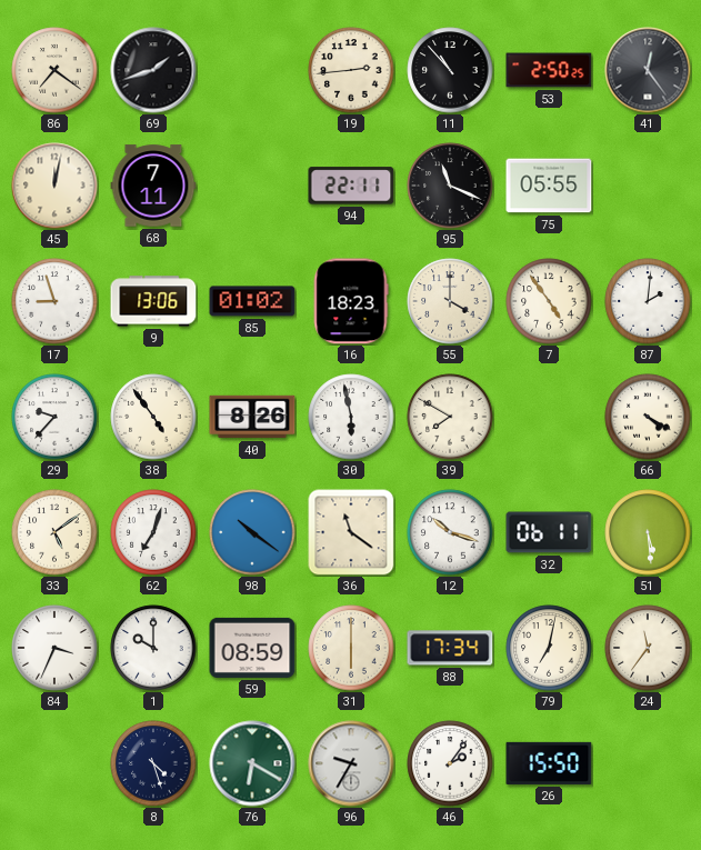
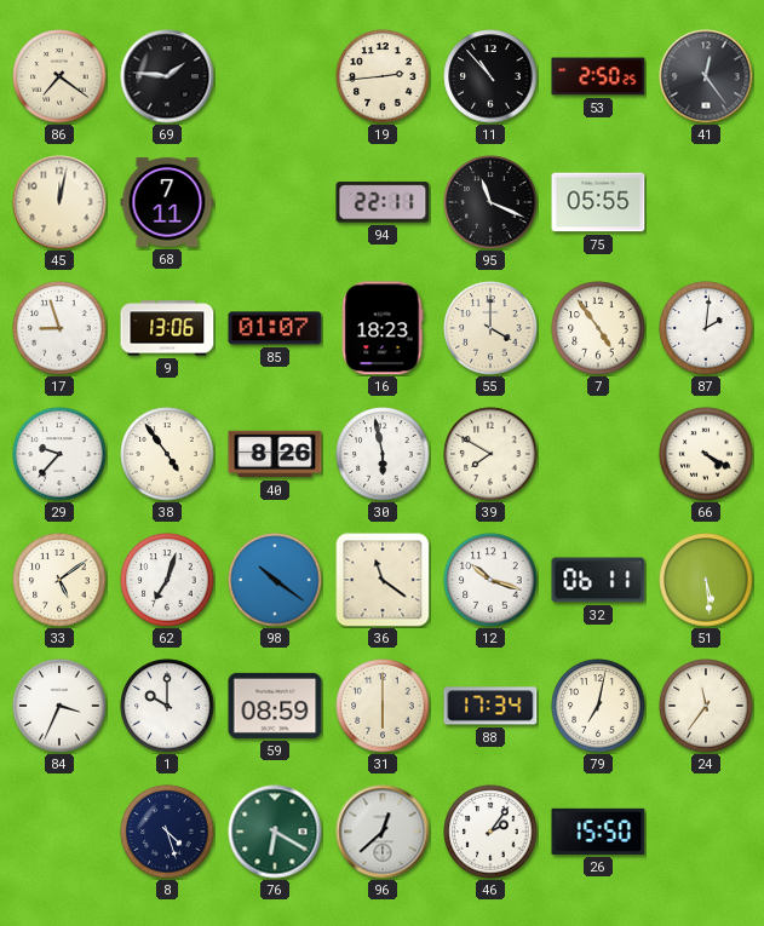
69: 1:42 -> 1:46 (167, 76)
85: 01:02 -> 01:07 (275, 328)
96: 9:35 -> 12:38 (383, 832)
